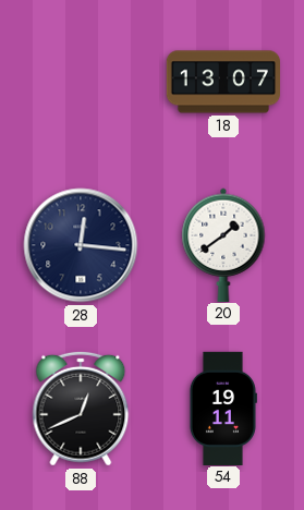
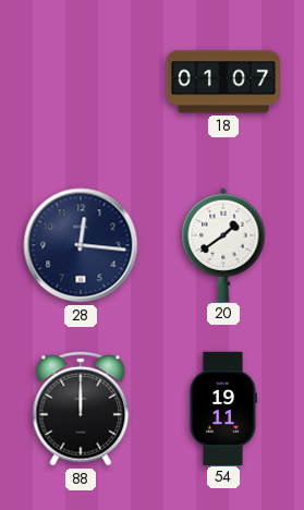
18: 13:07 -> 01:07 (222, 82)
88: 12:41 -> 12:00 (81, 409)
